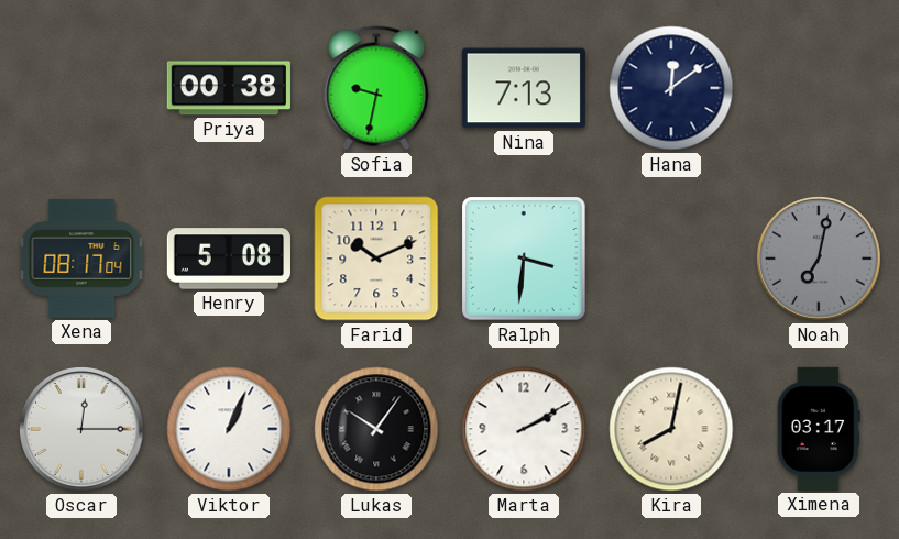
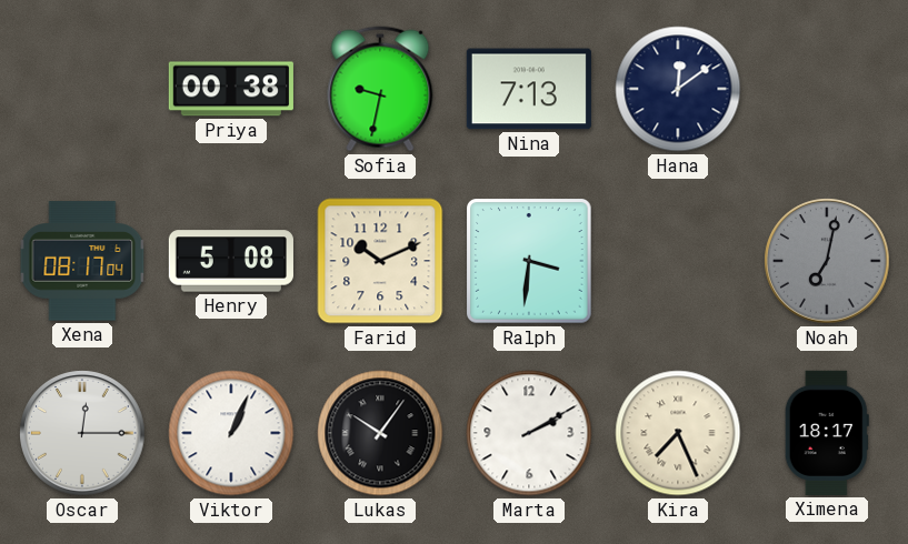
Kira: 8:02 -> 7:26 (678, 433)
Ximena: 03:17 -> 18:17 (827, 433)
